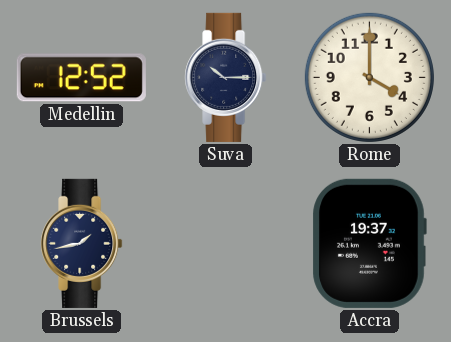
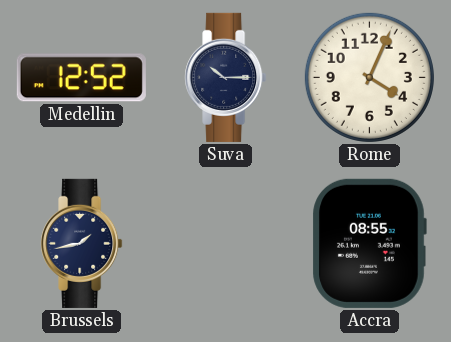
Rome: 4:00 -> 4:04 (369, 77)
Accra: 19:37 -> 08:55 (369, 243)
